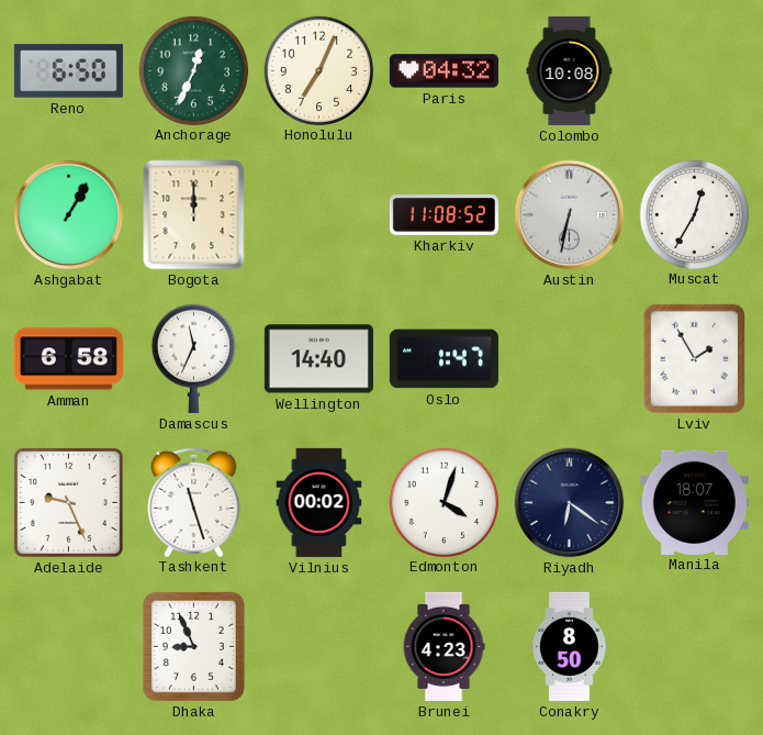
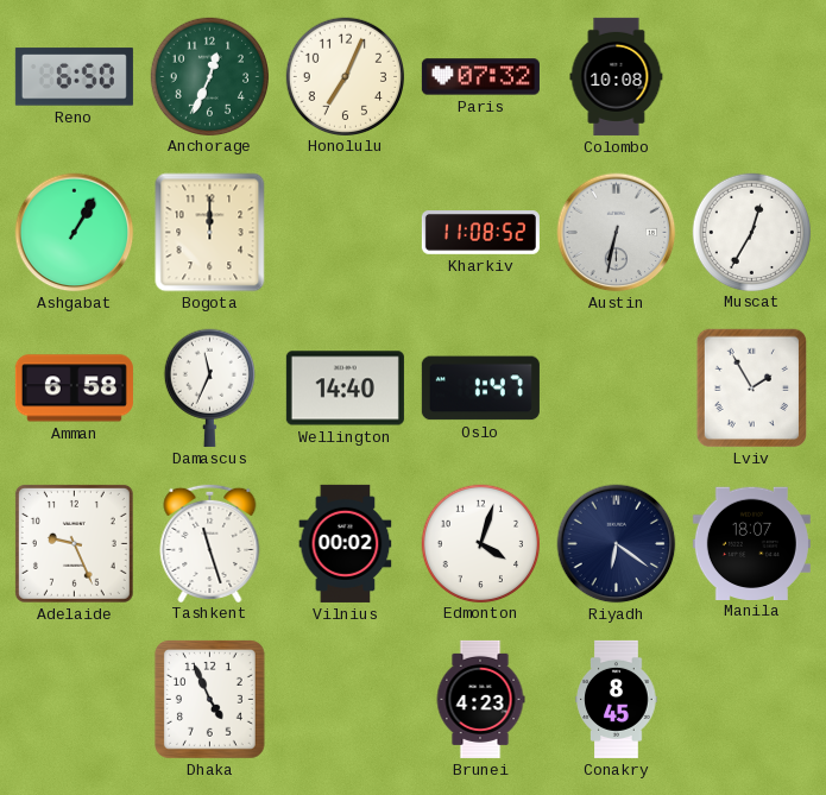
Paris: 04:32 -> 07:32 (480, 77)
Dhaka: 8:56 -> 4:56 (209, 699)
Conakry: 8:50 -> 8:45 (617, 699)
